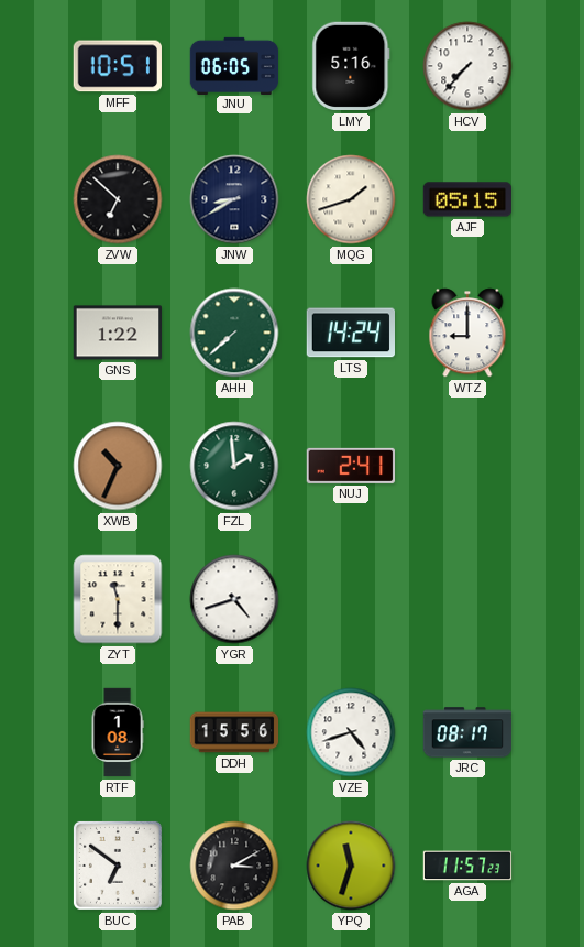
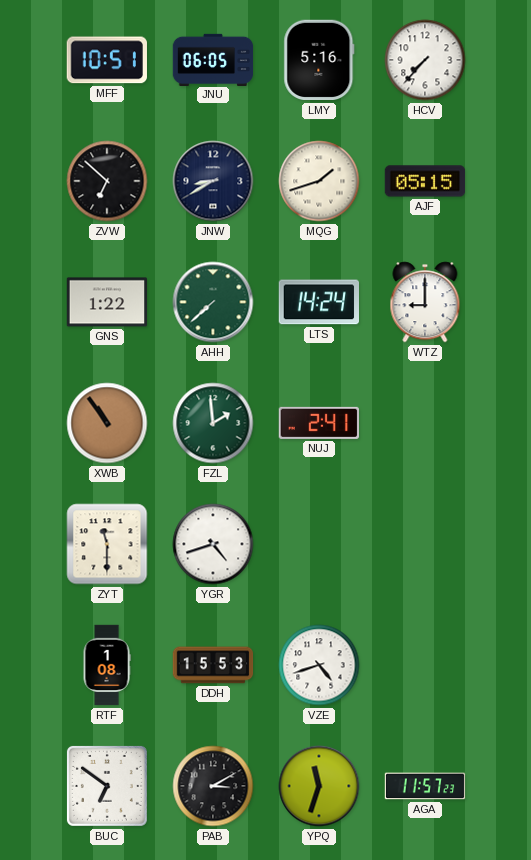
XWB: 10:34 -> 10:54 (107, 423)
DDH: 15:56 -> 15:53 (213, 665)
JRC: 08:17 -> none (467, 732)
